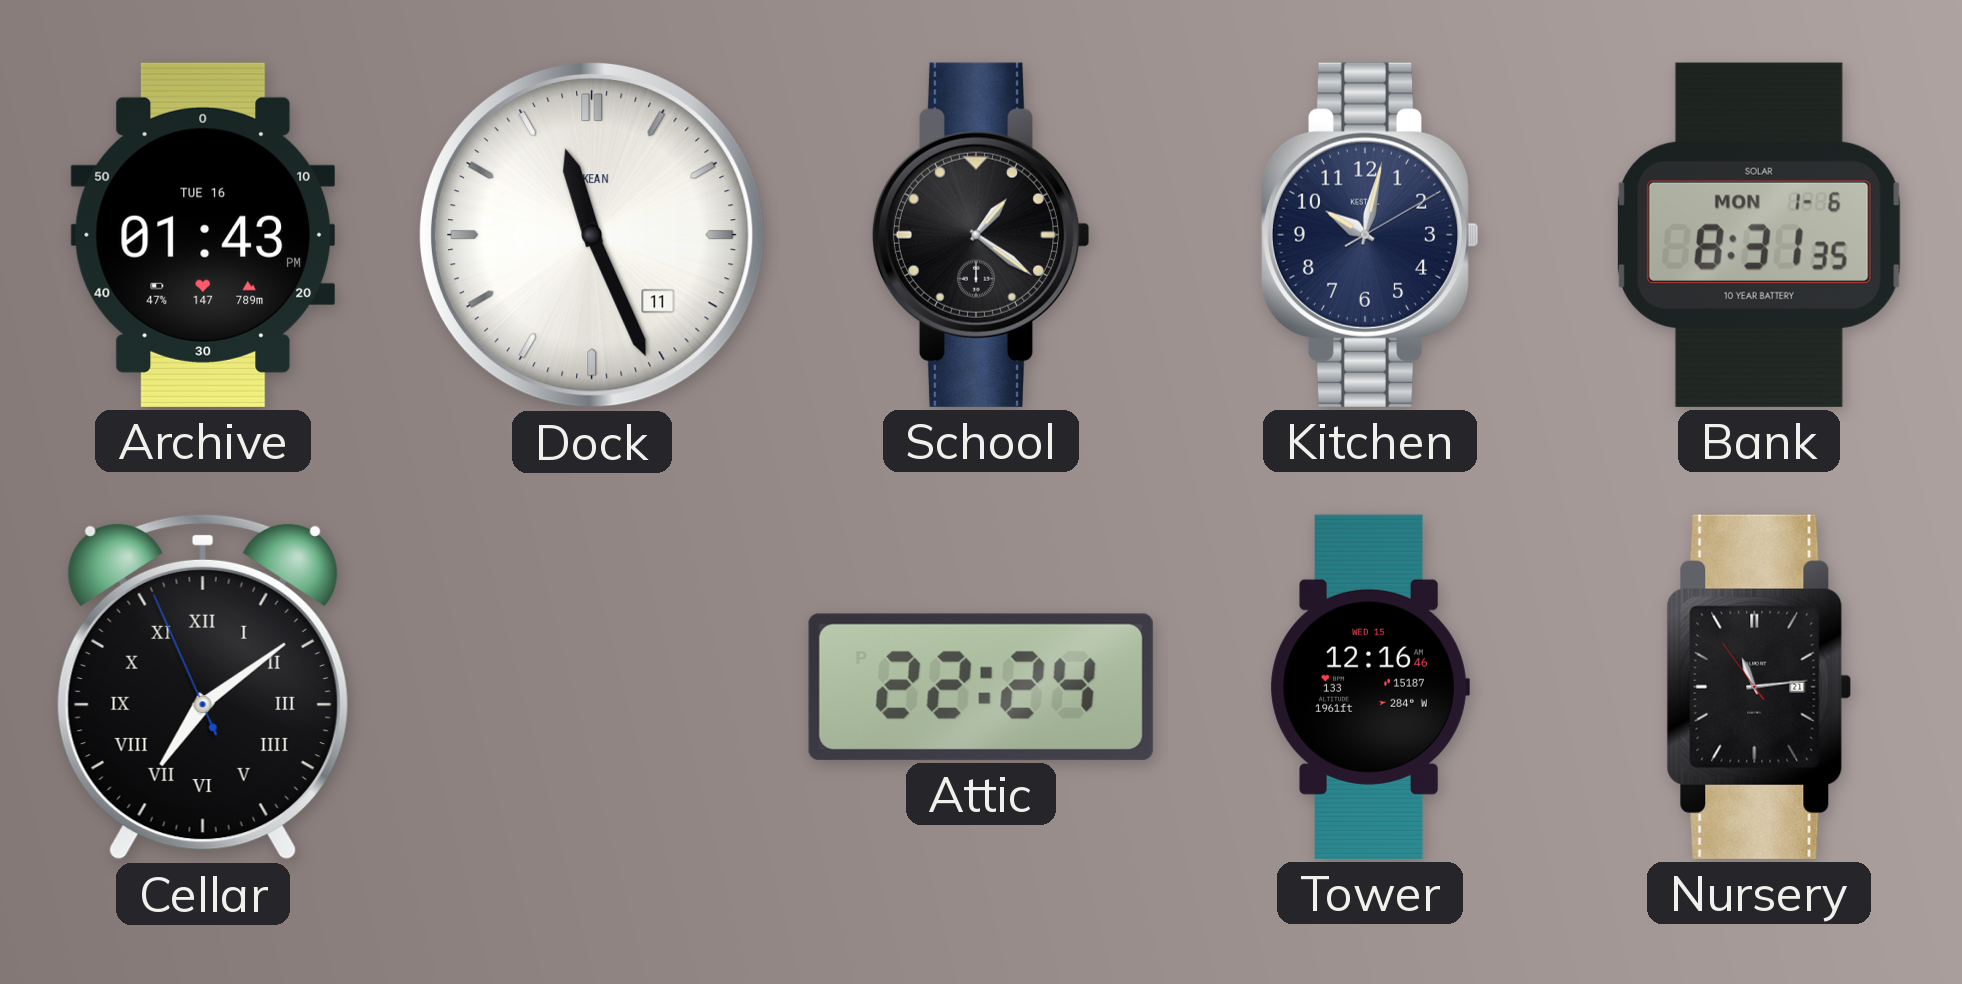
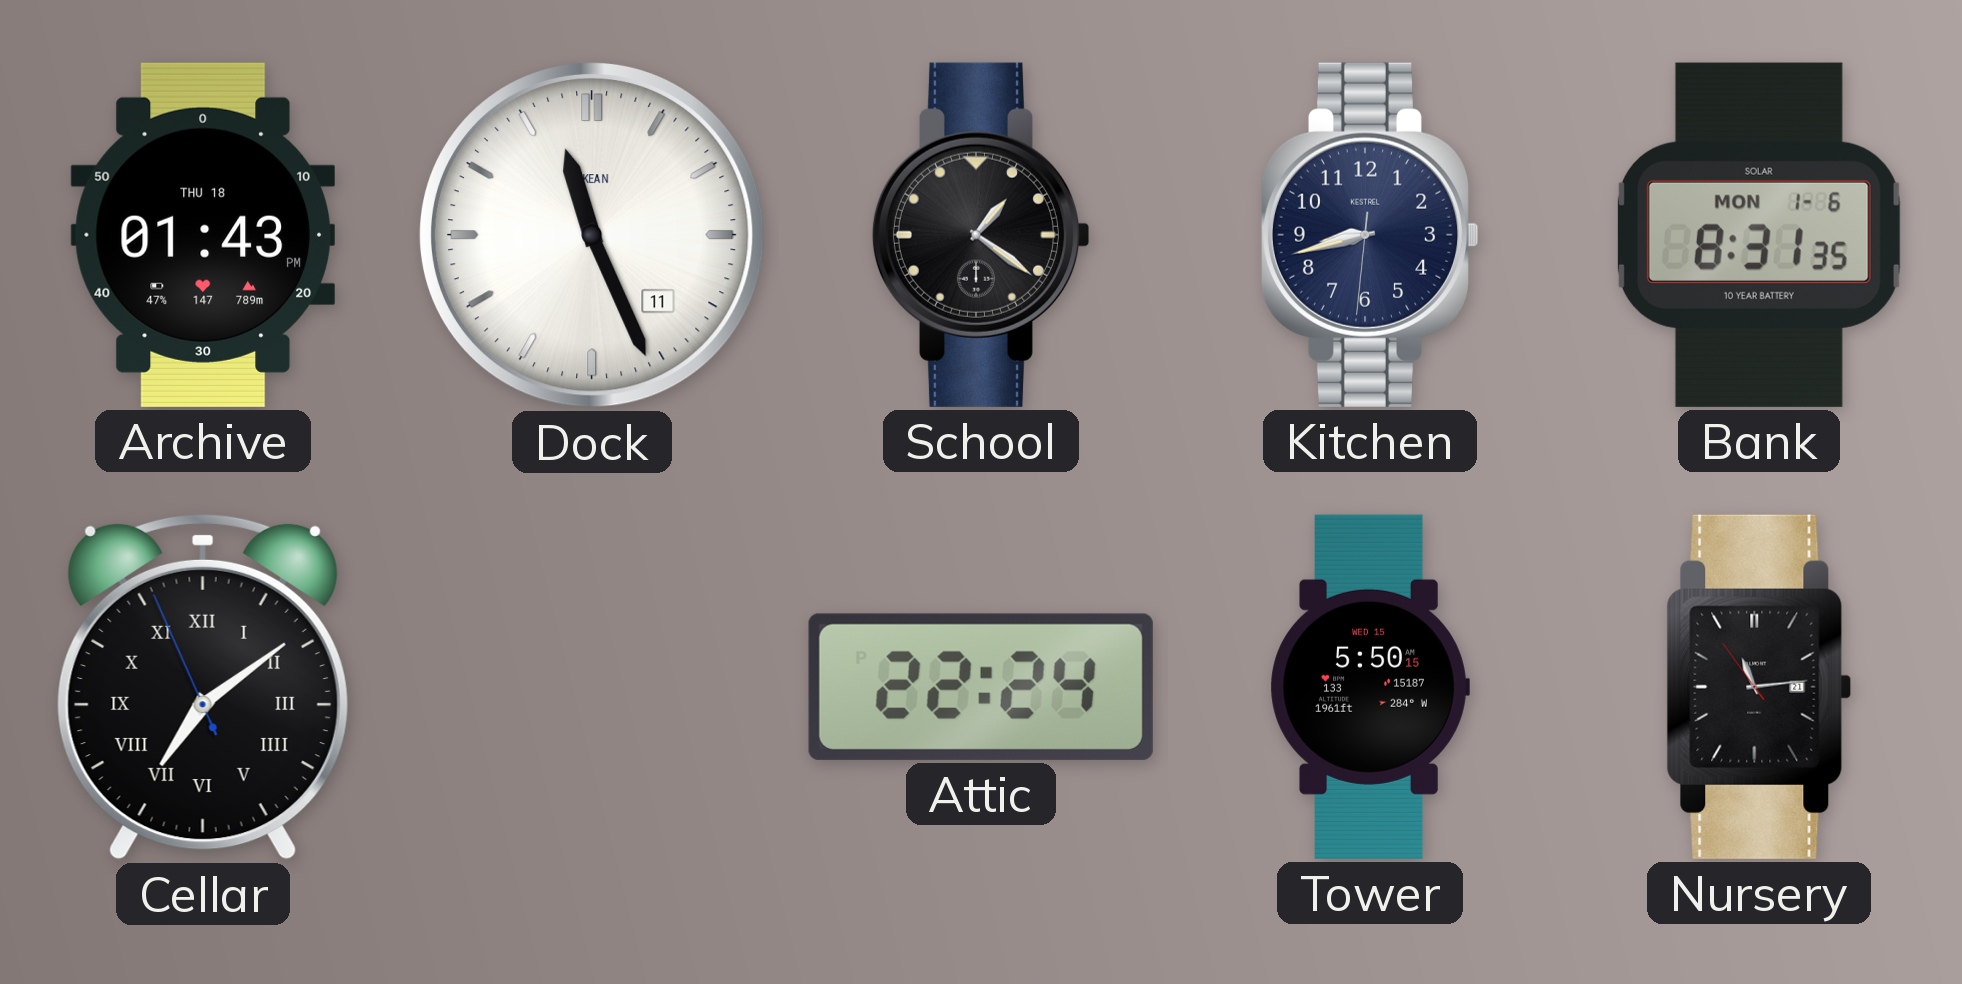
Archive date: TUE 16 -> THU 18 (203, 235)
Kitchen: 10:02 -> 8:42 (1370, 235)
Tower: 12:16 -> 5:50 (1370, 687)
